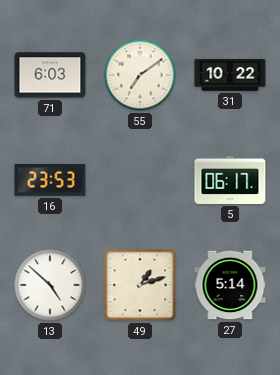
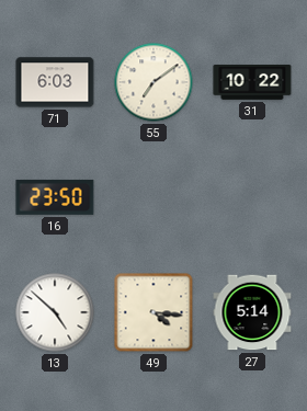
16: 23:53 -> 23:50 (55, 197)
5: 06:17 -> none (230, 180)
49: 1:12 -> 4:16 (153, 312)
